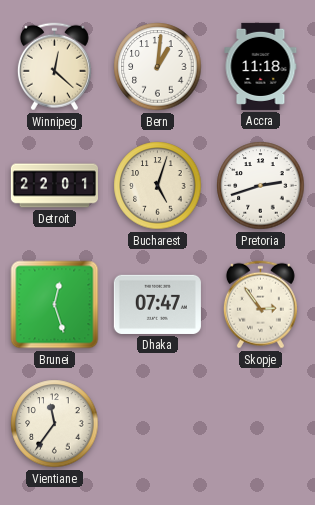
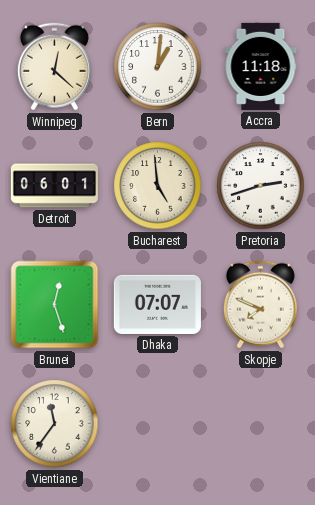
Detroit: 22:01 -> 06:01 (54, 186)
Bucharest: 5:03 -> 4:59 (158, 186)
Dhaka: 07:47 -> 07:07 (157, 304)
Skopje: 2:54 -> 7:49 (260, 305)
